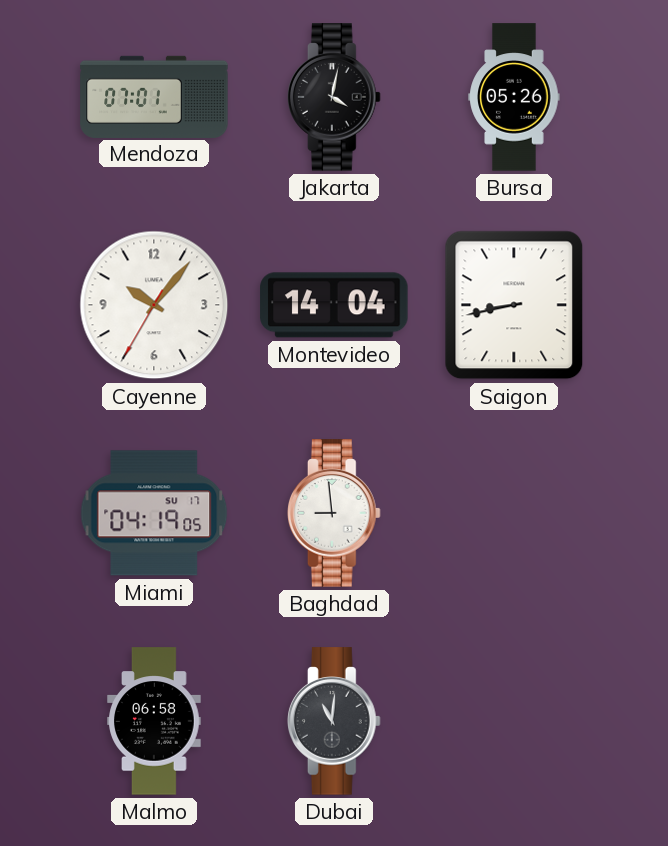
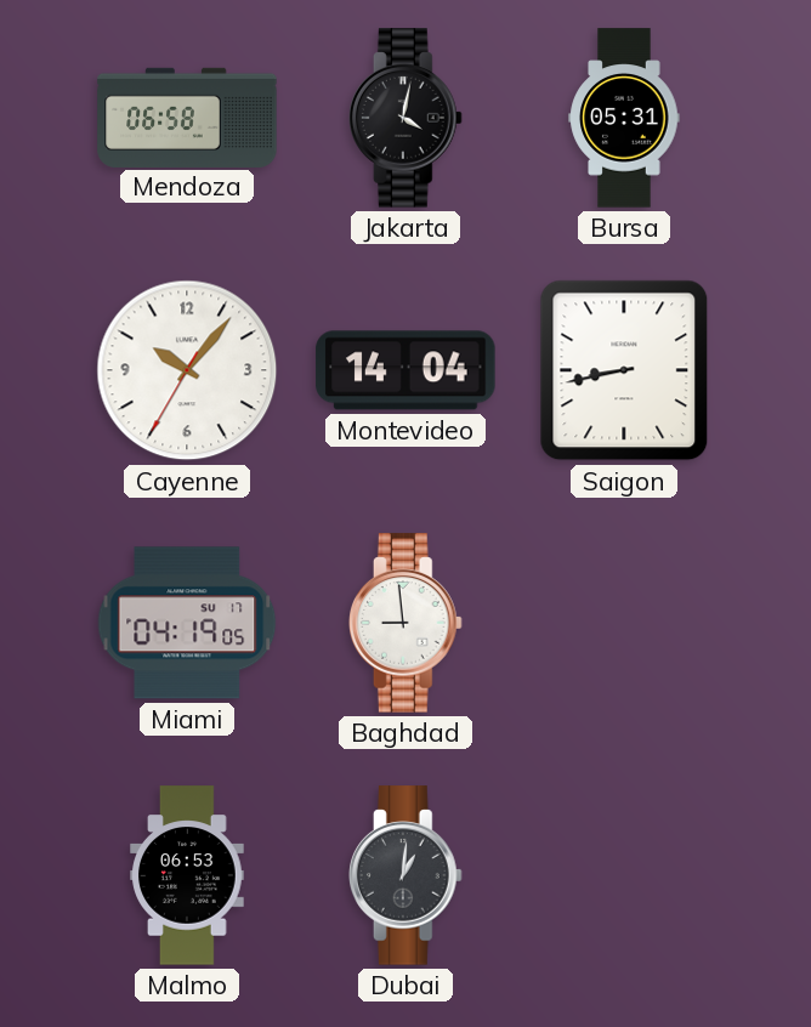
Mendoza: 07:01 -> 06:58 (187, 117)
Bursa: 05:26 -> 05:31 (624, 118)
Malmo: 06:58 -> 06:53 (187, 875)
Dubai: 11:01 -> 1:01 (407, 875)
